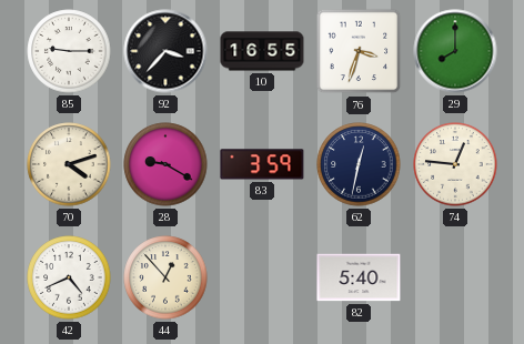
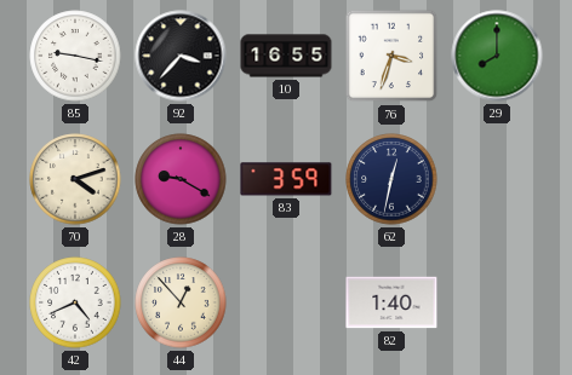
85: 9:15 -> 9:17 (75, 56)
74: 12:46 -> none (455, 164)
82: 5:40 -> 1:40 (391, 302)
